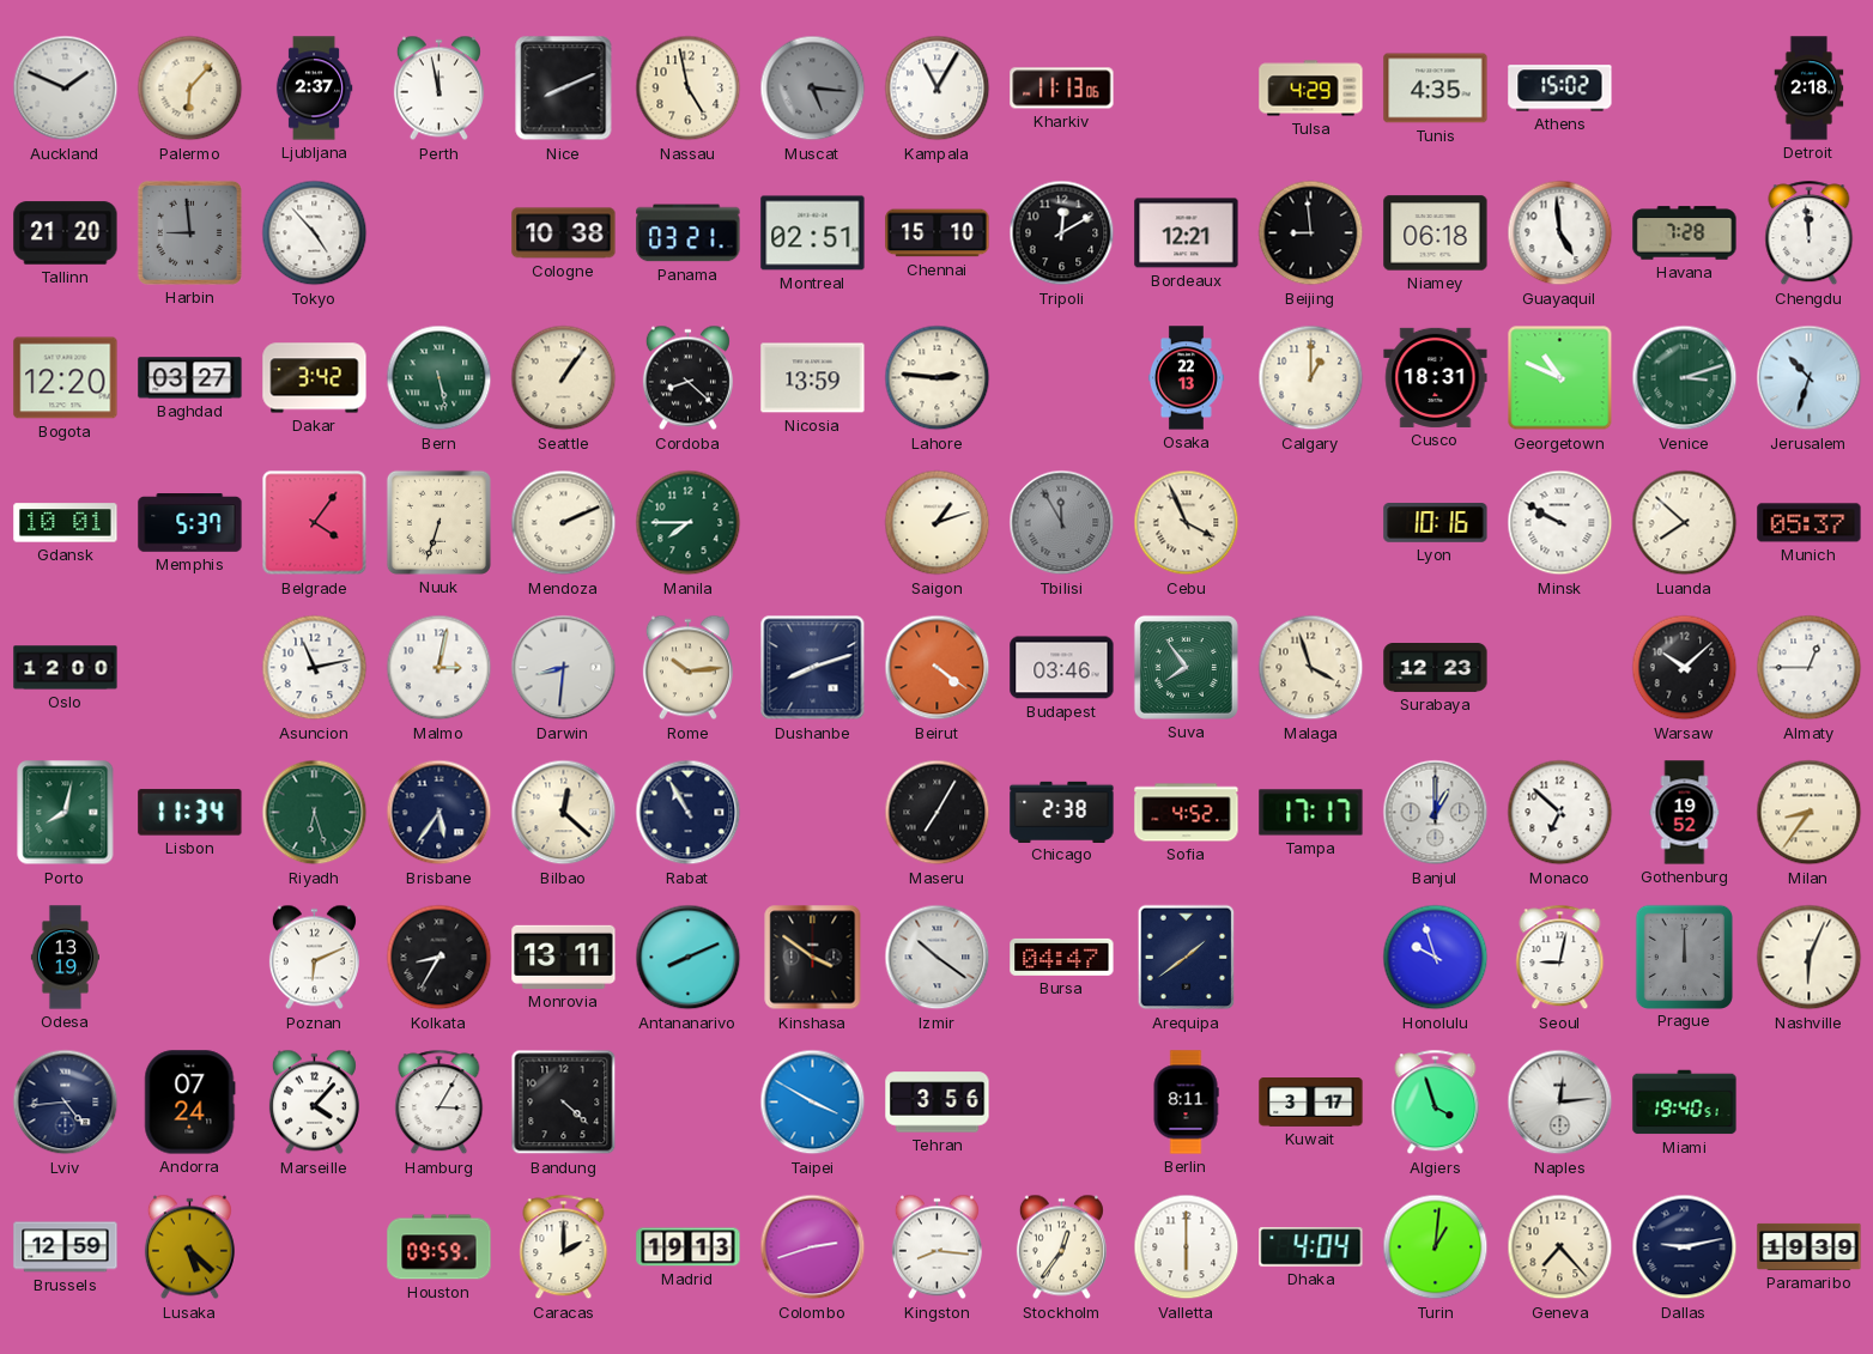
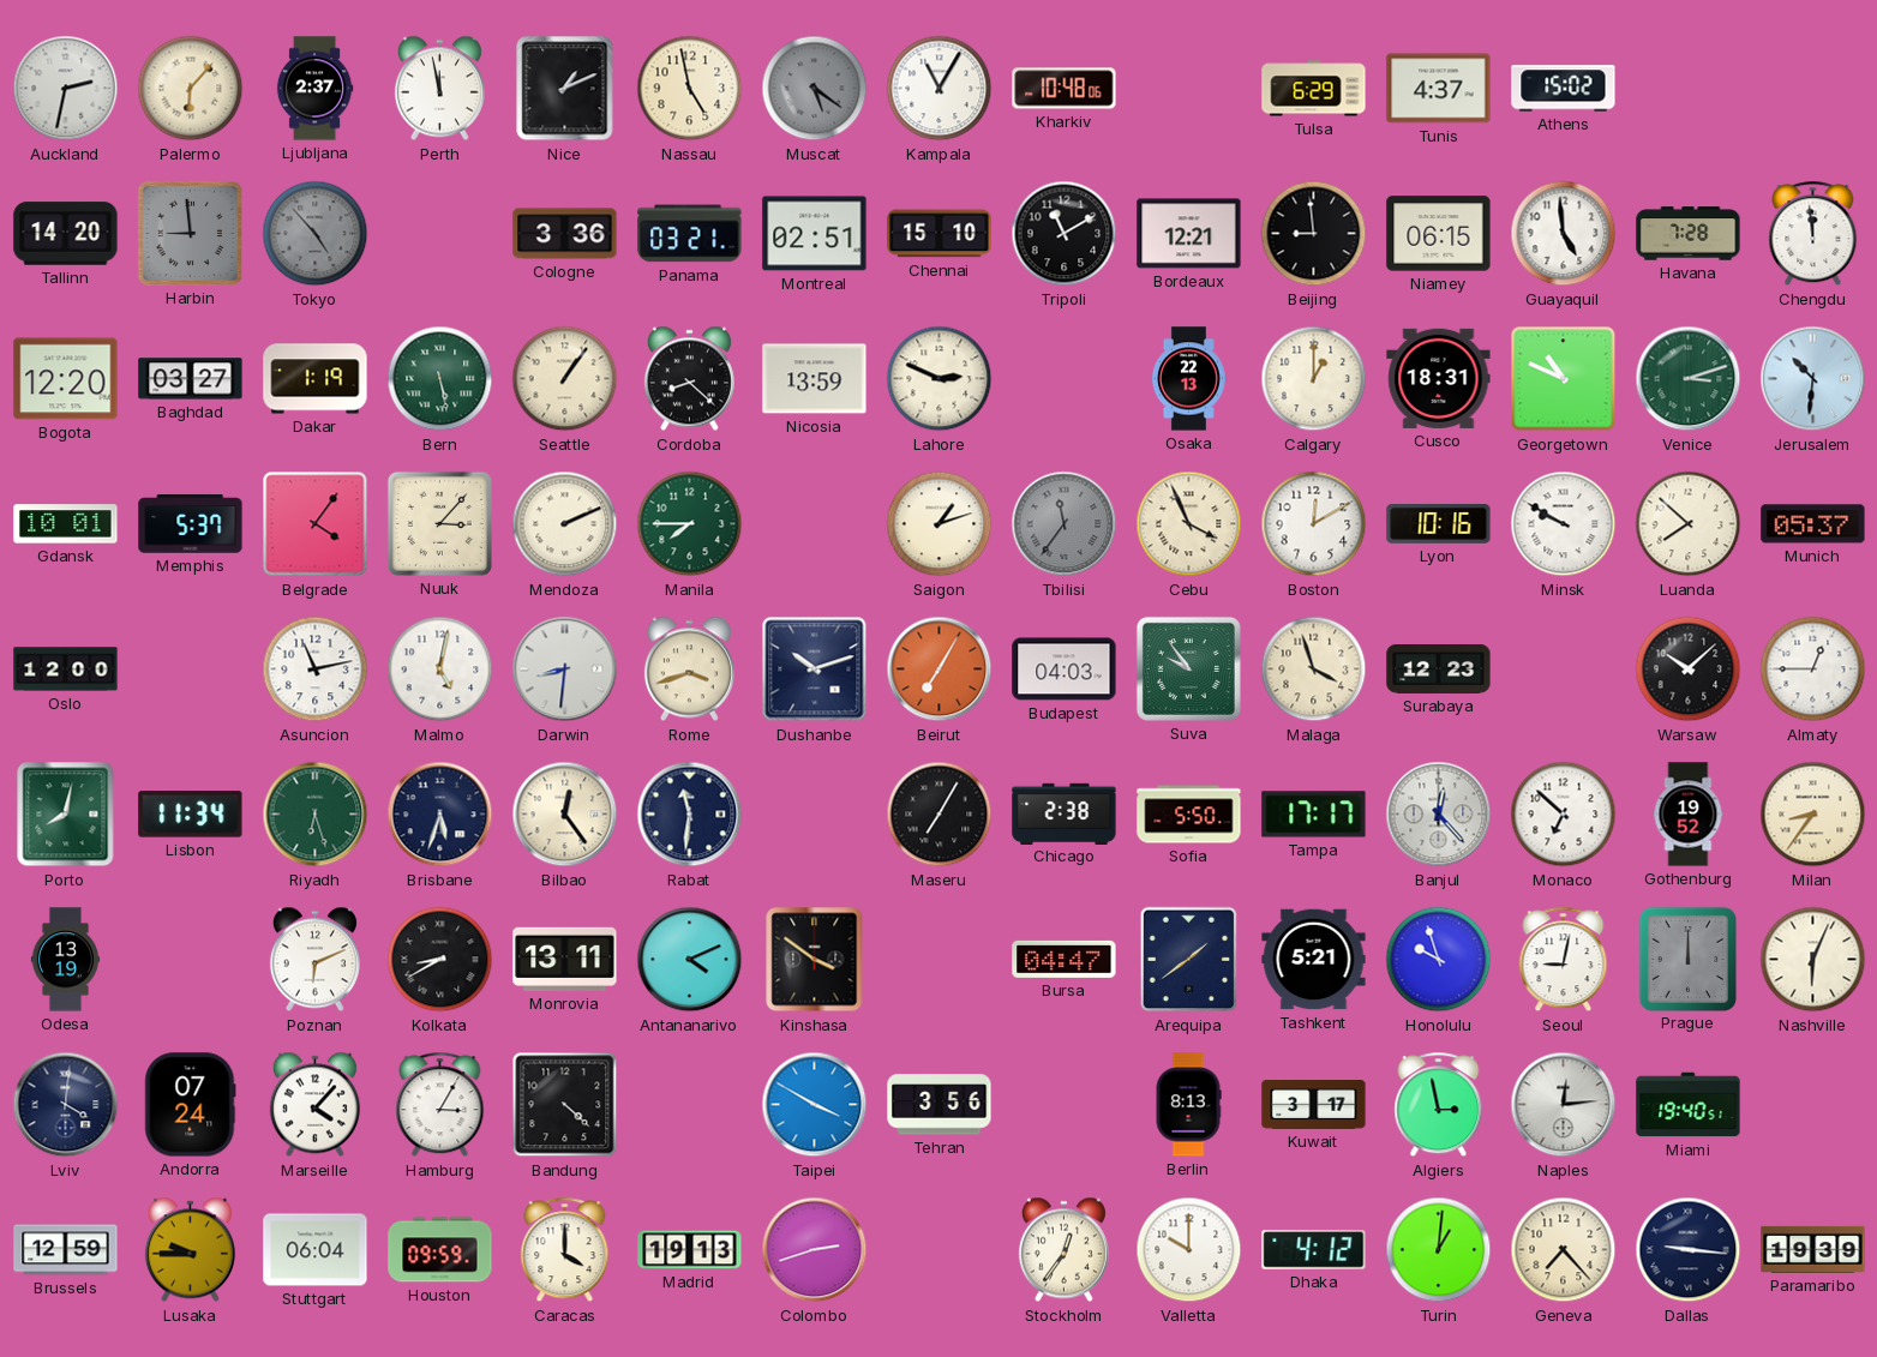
Auckland: 1:49 -> 2:32 (66, 89)
Nice: 8:11 -> 1:11 (565, 89)
Muscat: 5:16 -> 5:21 (815, 89)
Kharkiv: 11:13 -> 10:48 (1065, 89)
Tulsa: 4:29 -> 6:29 (1314, 89)
Tunis: 4:35 -> 4:37 (1439, 89)
Detroit: 2:18 -> none (1810, 89)
Tallinn: 21:20 -> 14:20 (66, 234)
Tokyo dial: white -> grey (316, 234)
Cologne: 10:38 -> 3:36 (565, 234)
Tripoli: 12:10 -> 11:10 (1065, 234)
Niamey: 06:18 -> 06:15 (1439, 234)
Dakar: 3:42 -> 1:19 (316, 379)
Lahore: 2:46 -> 2:49 (940, 379)
Jerusalem: 10:33 -> 10:31 (1813, 379)
Nuuk: 6:33 -> 3:07 (439, 523)
Tbilisi: 11:55 -> 11:36 (1065, 524)
Boston: none -> 12:10 (1314, 524)
Malmo: 3:02 -> 5:02 (440, 670)
Rome: 10:14 -> 3:42 (689, 670)
Dushanbe: 8:12 -> 10:12 (815, 670)
Beirut: 4:21 -> 7:05 (940, 670)
Budapest: 03:46 -> 04:03 (1065, 670)
Suva: 7:54 -> 9:54 (1188, 668)
Brisbane: 5:36 -> 5:33 (440, 815)
Bilbao: 12:22 -> 12:24 (565, 815)
Rabat: 10:55 -> 11:31 (690, 815)
Sofia: 4:52 -> 5:50 (1189, 815)
Banjul: 1:00 -> 12:23 (1439, 815)
Kolkata: 8:35 -> 8:40 (440, 960)
Antananarivo: 8:11 -> 4:11 (690, 960)
Izmir: 10:21 -> none (938, 958)
Tashkent: none -> 5:21 (1314, 960)
Lviv: 4:44 -> 4:01 (66, 1105)
Berlin: 8:11 -> 8:13 (1188, 1105)
Algiers: 3:57 -> 2:58 (1439, 1105)
Lusaka: 5:22 -> 9:45 (190, 1250)
Stuttgart: none -> 06:04 (316, 1250)
Caracas: 2:00 -> 4:00 (565, 1250)
Kingston: 8:16 -> none (936, 1247)
Valletta: 6:00 -> 10:00 (1189, 1250)
Dhaka: 4:04 -> 4:12 (1314, 1250)
Dallas: 9:13 -> 9:16 (1689, 1250)
